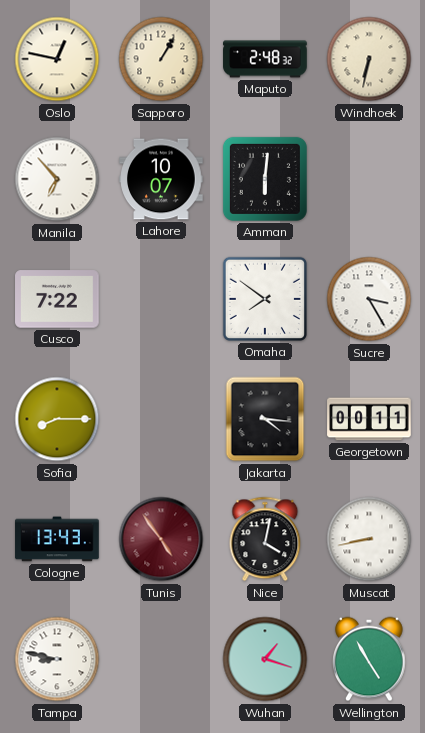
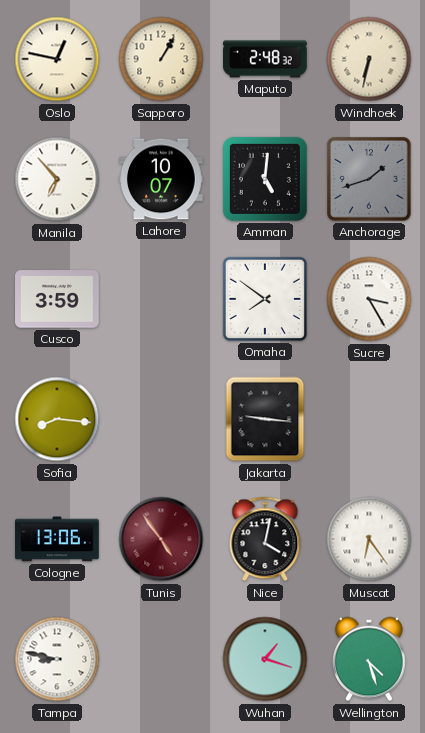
Amman: 6:01 -> 5:01 (265, 179)
Anchorage: none -> 1:42 (369, 179)
Cusco: 7:22 -> 3:59 (57, 299)
Sofia: 8:15 -> 8:16 (57, 419)
Jakarta: 4:16 -> 9:16 (265, 419)
Georgetown: 00:11 -> none (369, 419)
Cologne: 13:43 -> 13:06 (57, 539)
Muscat: 8:43 -> 6:24 (369, 539)
Wellington: 4:55 -> 4:27 (370, 659)
